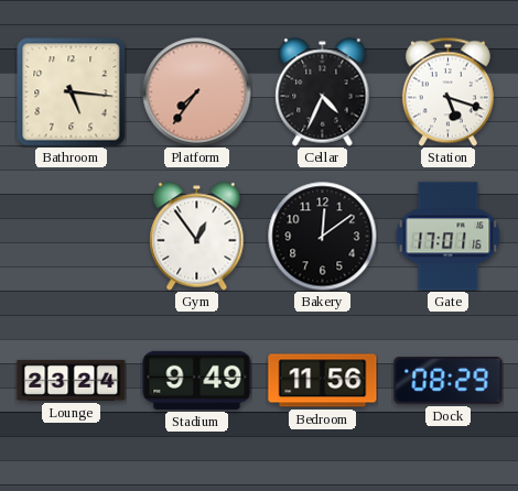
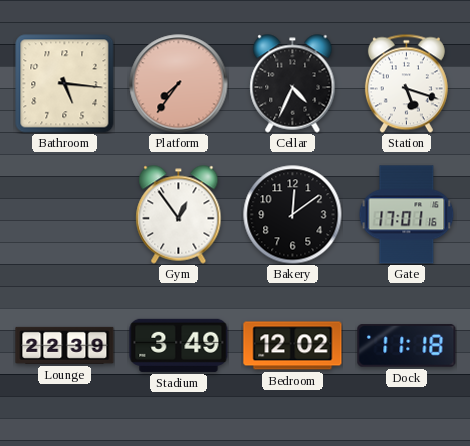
Lounge: 23:24 -> 22:39 (65, 345)
Stadium: 9:49 -> 3:49 (179, 345)
Bedroom: 11:56 -> 12:02 (293, 346)
Dock: 08:29 -> 11:18 (407, 346)
